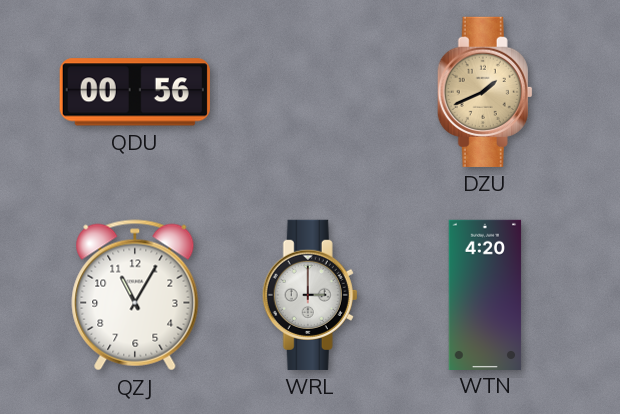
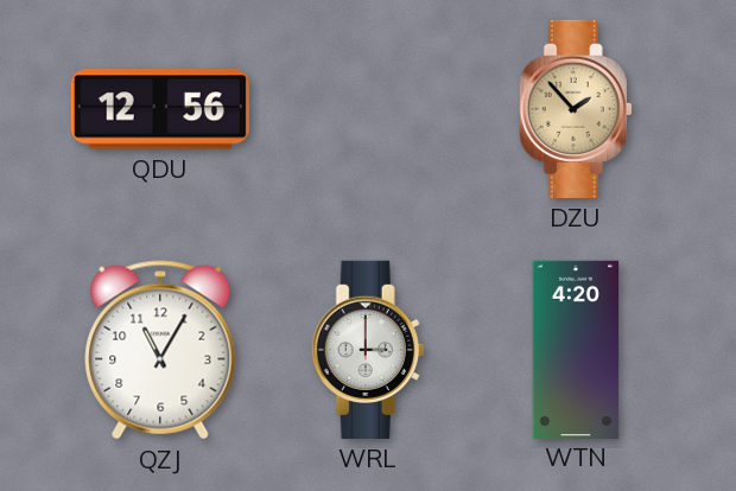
QDU: 00:56 -> 12:56 (160, 109)
DZU: 1:41 -> 1:53 (576, 109)
